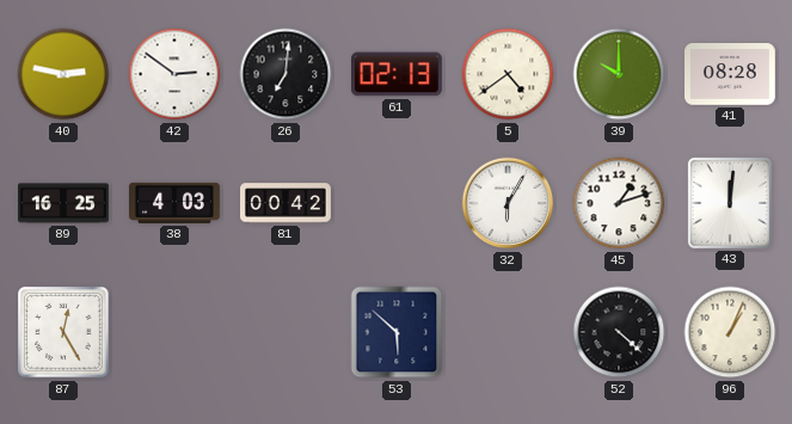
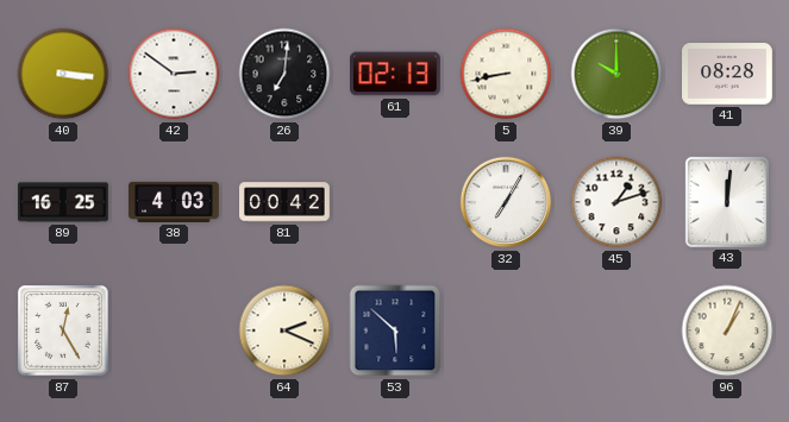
40: 2:47 -> 3:16 (63, 74)
5: 4:39 -> 8:43 (506, 74)
32: 6:05 -> 7:05 (506, 202)
64: none -> 2:19 (284, 330)
52: 4:22 -> none (619, 332)
